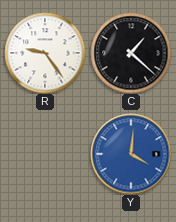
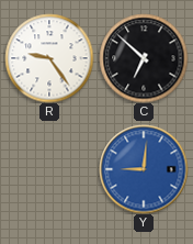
C: 1:22 -> 6:52 (144, 58)
Y: 4:01 -> 9:01 (144, 169)
